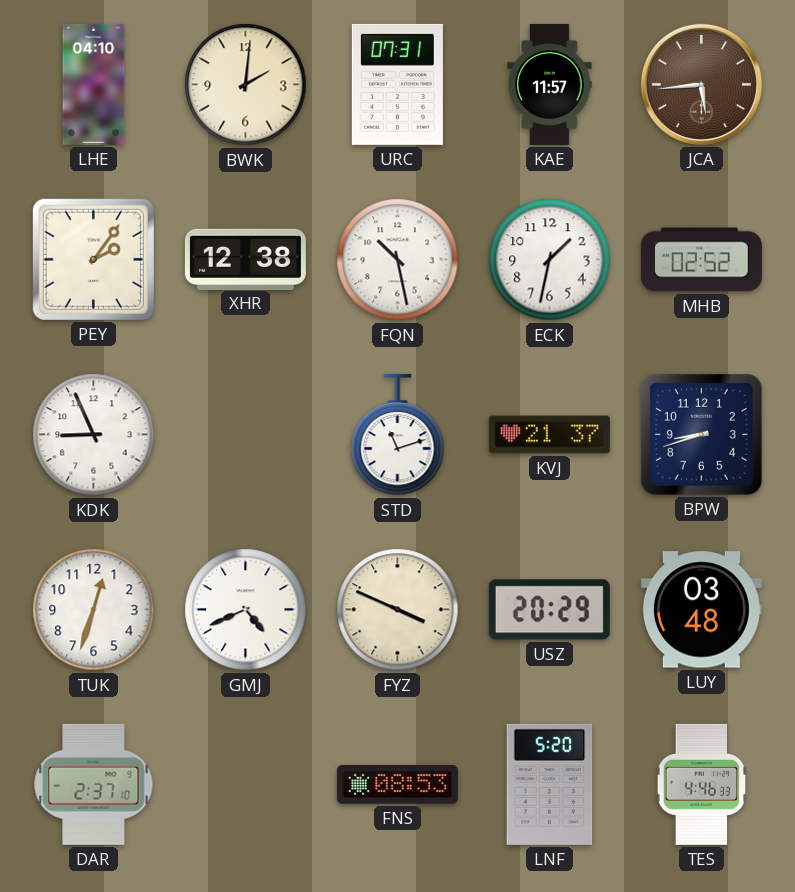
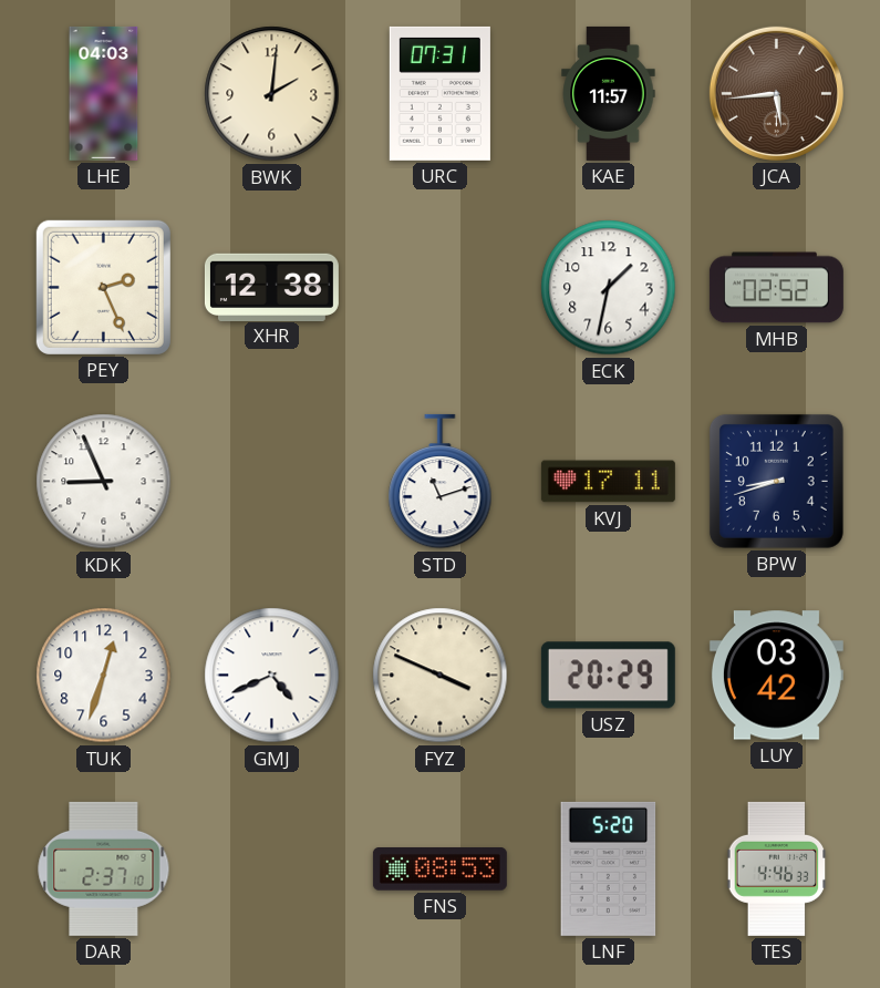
LHE: 04:10 -> 04:03 (104, 93)
PEY: 2:06 -> 2:26 (103, 287)
FQN: 10:28 -> none (398, 260)
KVJ: 21:37 -> 17:11 (608, 482)
LUY: 03:48 -> 03:42 (776, 676)
